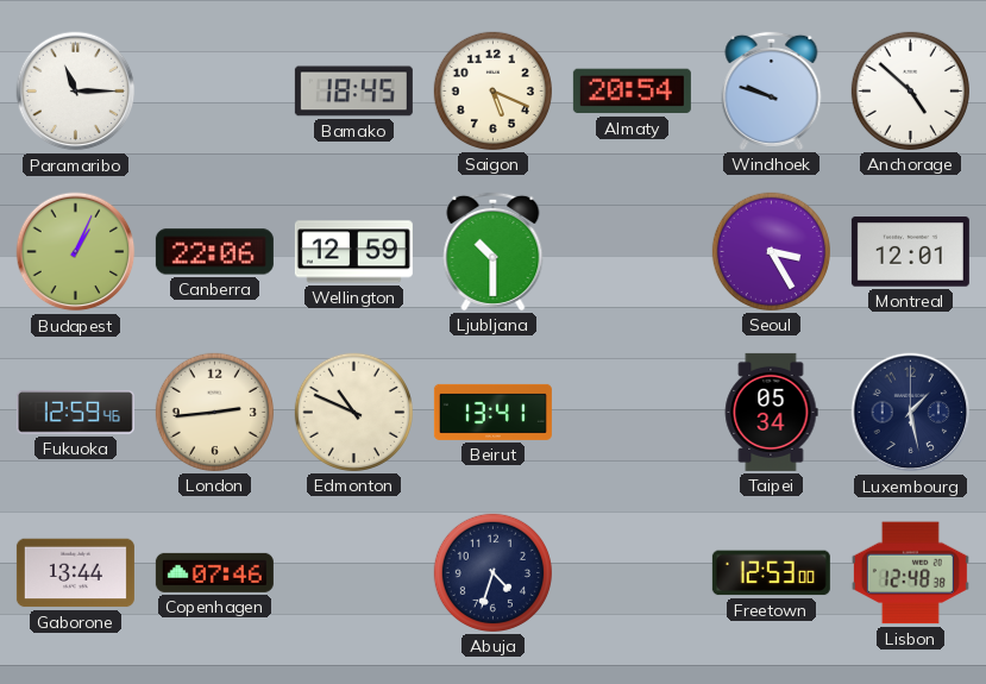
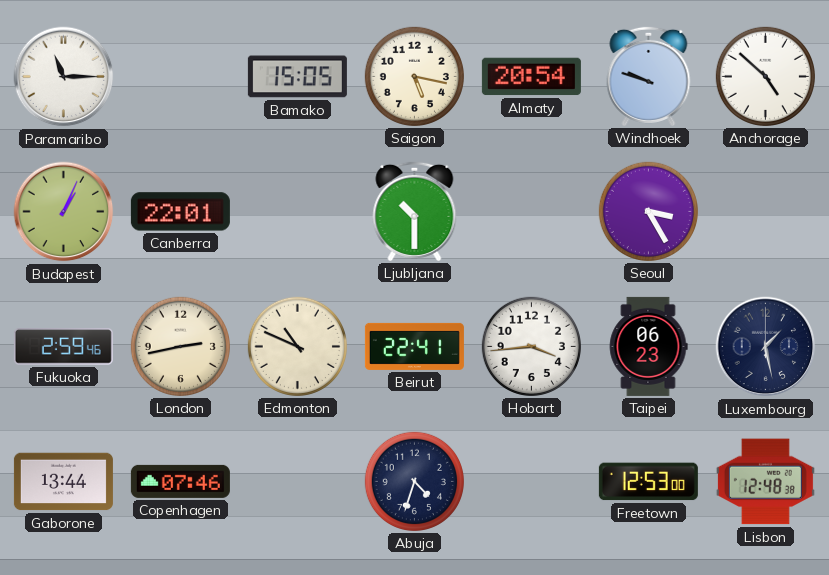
Bamako: 18:45 -> 15:05 (297, 77)
Saigon: 5:19 -> 5:17 (414, 76)
Canberra: 22:06 -> 22:01 (180, 212)
Wellington: 12:59 -> none (353, 252)
Montreal: 12:01 -> none (910, 252)
Fukuoka: 12:59 -> 2:59 (63, 347)
London: 2:44 -> 2:43 (180, 346)
Beirut: 13:41 -> 22:41 (414, 346)
Hobart: none -> 3:44 (531, 346)
Taipei: 05:34 -> 06:23 (648, 346)
